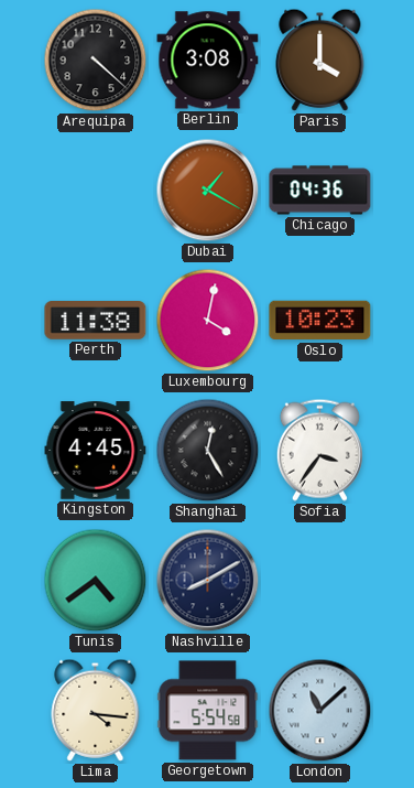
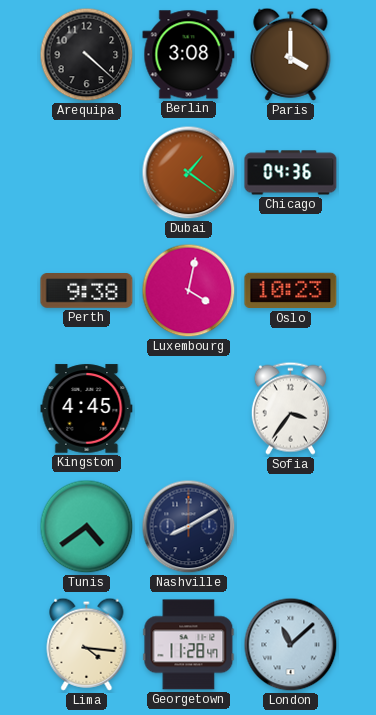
Dubai: 1:20 -> 1:21 (189, 173)
Perth: 11:38 -> 9:38 (87, 291)
Shanghai: 12:25 -> none (208, 451)
Georgetown: 5:54 -> 11:28 (189, 645)
